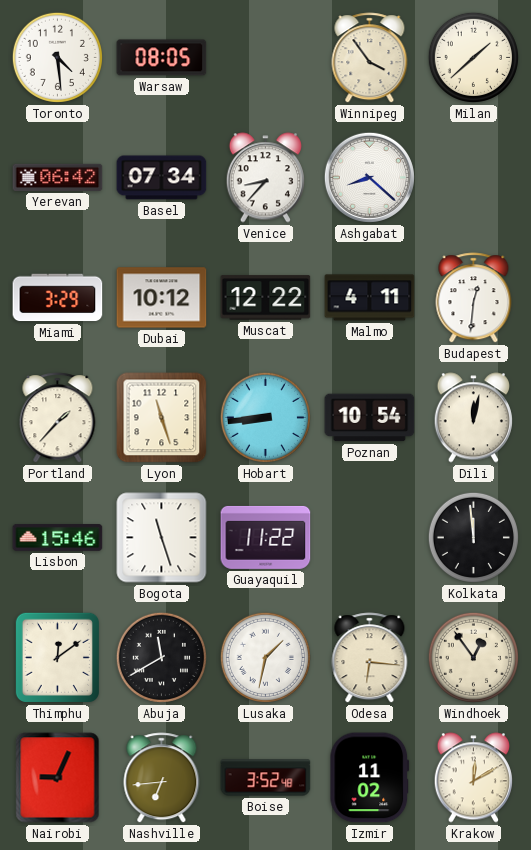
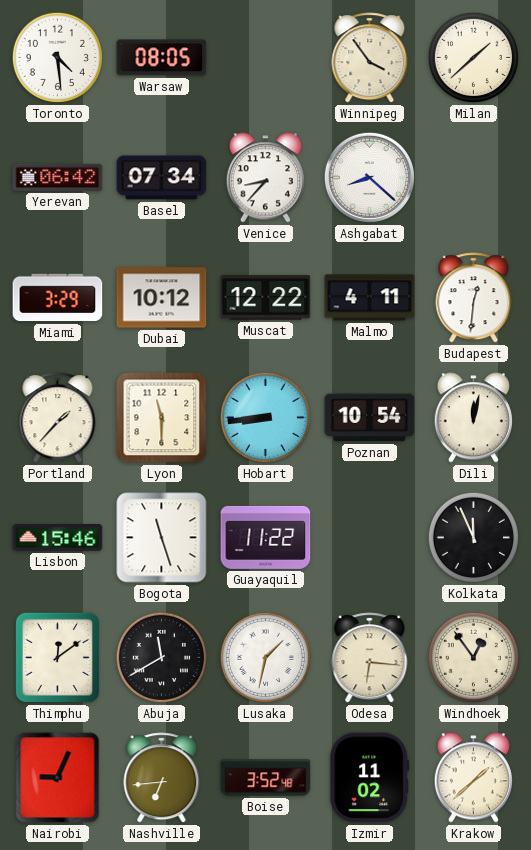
Lyon: 11:27 -> 11:30 (162, 418)
Kolkata: 11:59 -> 11:56 (473, 537)
Krakow: 12:10 -> 1:38 (473, 778)
